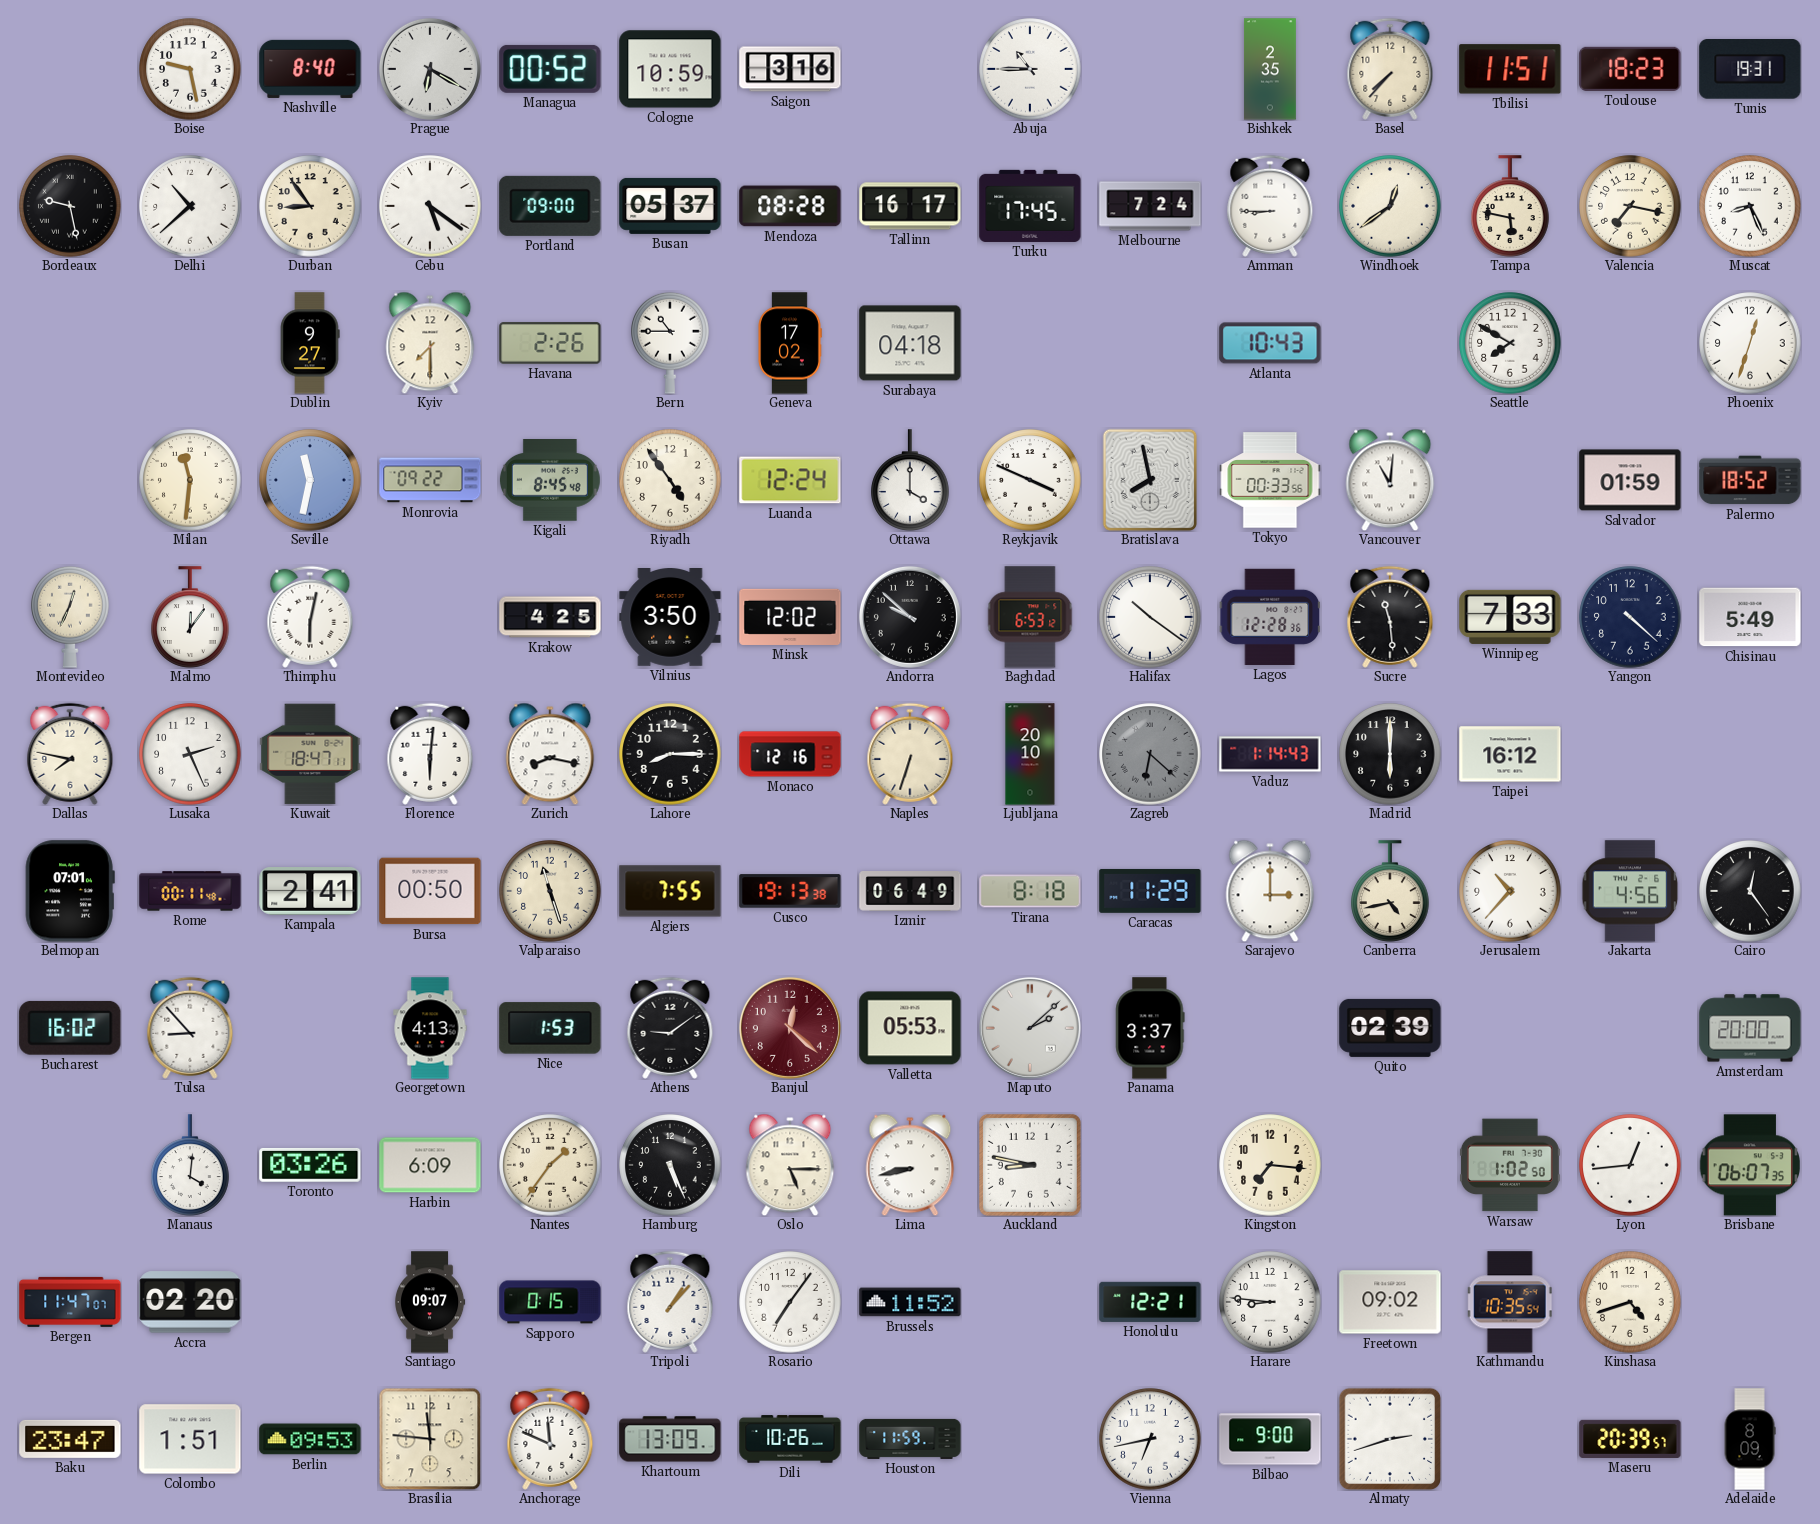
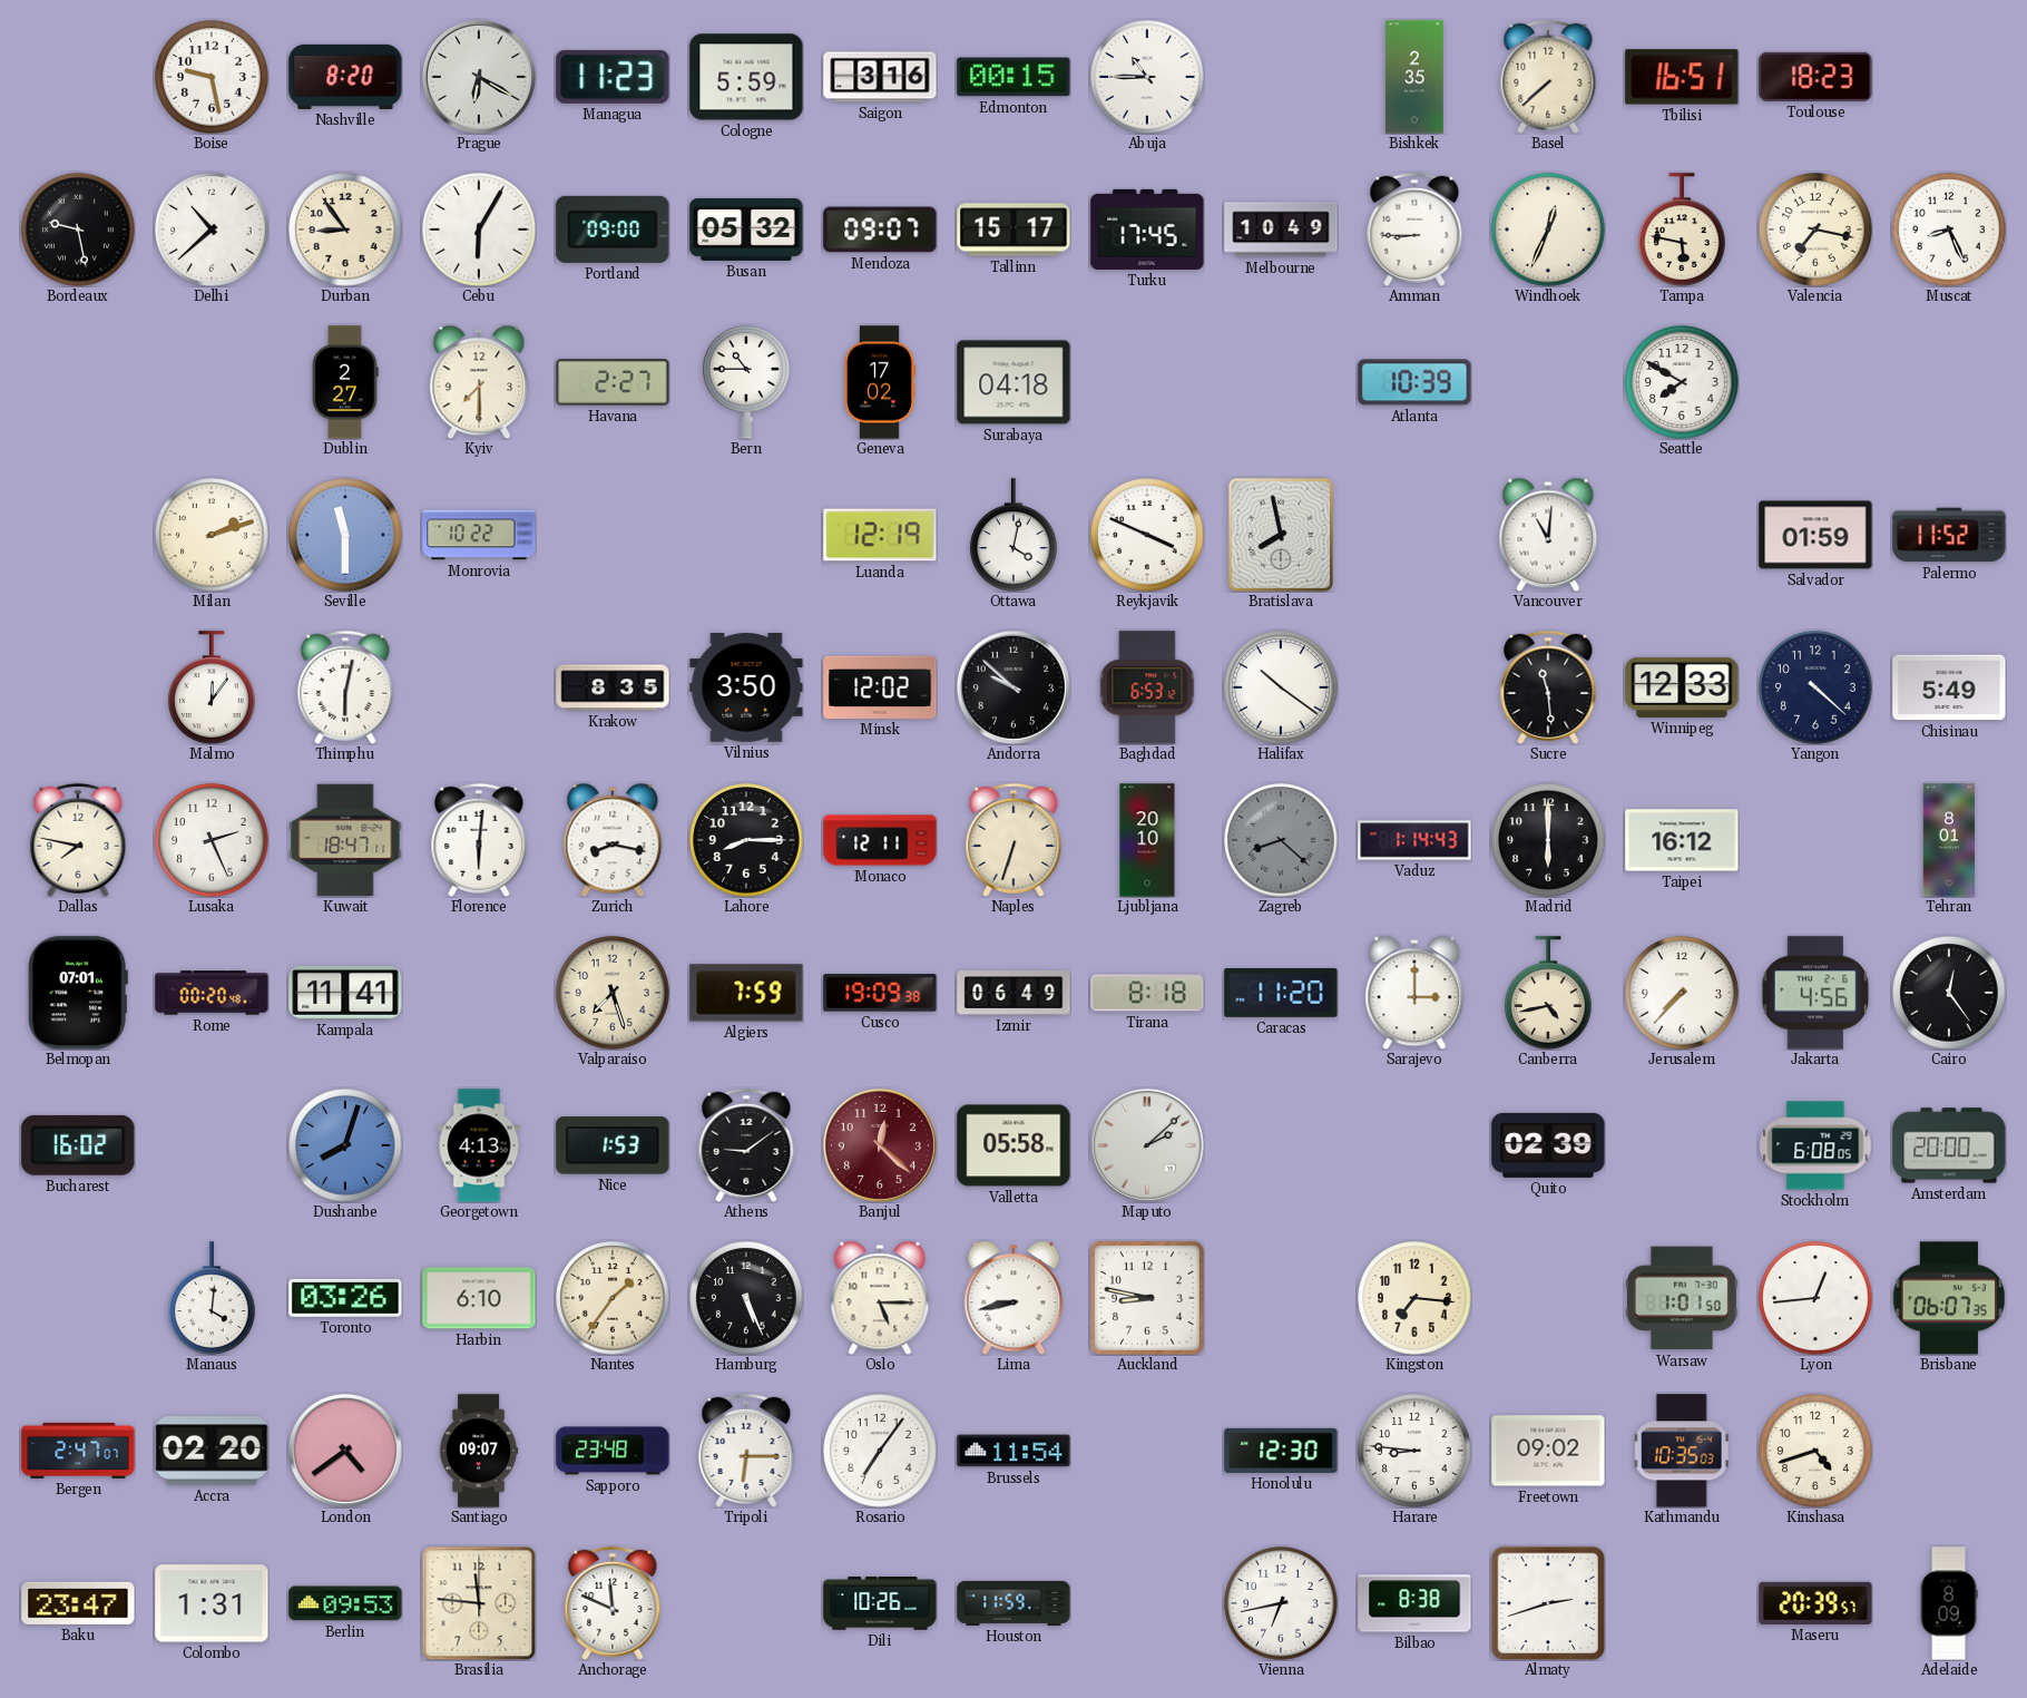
Nashville: 8:40 -> 8:20 (345, 77)
Managua: 00:52 -> 11:23 (613, 77)
Cologne: 10:59 -> 5:59 (746, 77)
Edmonton: none -> 00:15 (1013, 77)
Basel: 7:37 -> 7:38 (1548, 77)
Tbilisi: 11:51 -> 16:51 (1682, 77)
Tunis: 19:31 -> none (1750, 70)
Cebu: 5:21 -> 6:05 (479, 230)
Busan: 05:37 -> 05:32 (746, 230)
Mendoza: 08:28 -> 09:07 (880, 230)
Tallinn: 16:17 -> 15:17 (1013, 230)
Melbourne: 7:24 -> 10:49 (1281, 230)
Windhoek: 12:39 -> 12:34 (1548, 230)
Dublin: 9:27 -> 2:27 (345, 382)
Havana: 2:26 -> 2:27 (613, 382)
Atlanta: 10:43 -> 10:39 (1414, 382)
Phoenix: 12:33 -> none (1750, 343)
Milan: 11:31 -> 2:12 (212, 535)
Seville: 11:32 -> 11:30 (345, 535)
Monrovia: 09:22 -> 10:22 (479, 535)
Kigali: 8:45 -> none (550, 481)
Riyadh: 4:54 -> none (670, 480)
Luanda: 12:24 -> 12:19 (880, 535)
Ottawa: 4:00 -> 4:02 (1013, 535)
Tokyo: 00:33 -> none (1270, 480)
Palermo: 18:52 -> 11:52 (1949, 535)
Montevideo: 12:34 -> none (70, 617)
Krakow: 4:25 -> 8:35 (613, 687)
Lagos: 12:28 -> none (1270, 617)
Winnipeg: 7:33 -> 12:33 (1682, 687)
Monaco: 12:16 -> 12:11 (880, 840)
Zagreb: 6:22 -> 8:22 (1281, 840)
Tehran: none -> 8:01 (1949, 840)
Rome: 00:11 -> 00:20 (212, 993)
Kampala: 2:41 -> 11:41 (345, 994)
Bursa: 00:50 -> none (430, 891)
Valparaiso: 11:27 -> 7:27 (613, 993)
Algiers: 7:55 -> 7:59 (746, 993)
Cusco: 19:13 -> 19:09 (880, 993)
Caracas: 11:29 -> 11:20 (1281, 993)
Jerusalem: 10:37 -> 7:37 (1682, 993)
Tulsa: 8:53 -> none (190, 1028)
Dushanbe: none -> 8:03 (345, 1145)
Valletta: 05:53 -> 05:58 (1013, 1145)
Panama: 3:37 -> none (1150, 1028)
Stockholm: none -> 6:08 (1815, 1145)
Harbin: 6:09 -> 6:10 (479, 1298)
Warsaw: 1:02 -> 1:01 (1682, 1298)
Bergen: 11:47 -> 2:47 (78, 1451)
London: none -> 4:39 (345, 1451)
Sapporo: 0:15 -> 23:48 (613, 1451)
Tripoli: 1:07 -> 6:15 (746, 1451)
Brussels: 11:52 -> 11:54 (1013, 1451)
Honolulu: 12:21 -> 12:30 (1281, 1451)
Kathmandu: 10:35:54 -> 10:35:03 (1682, 1451)
Colombo: 1:51 -> 1:31 (212, 1603)
Khartoum: 13:09 -> none (670, 1439)
Bilbao: 9:00 -> 8:38 (1414, 1603)
